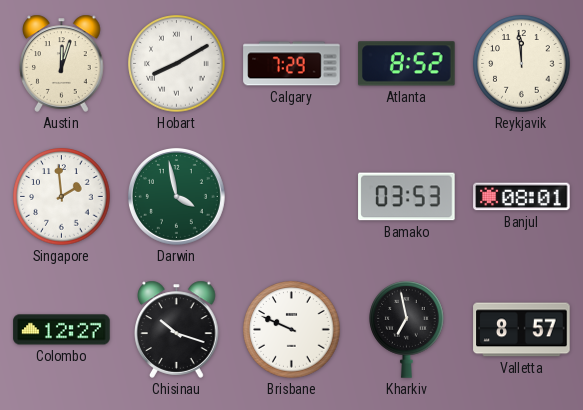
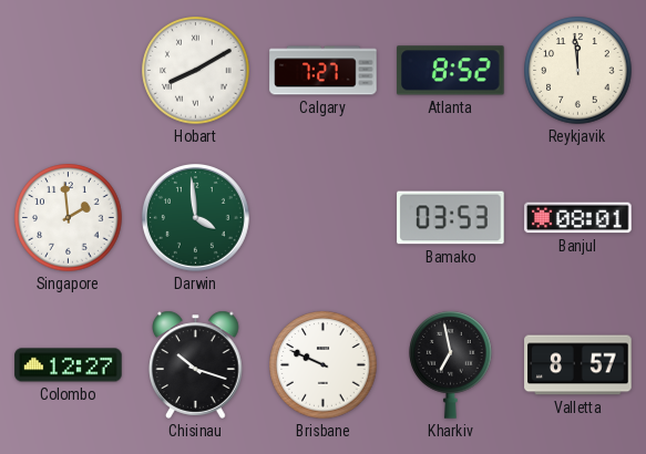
Austin: 12:03 -> none (62, 63)
Calgary: 7:29 -> 7:27 (324, 71)
Darwin: 3:58 -> 3:59 (195, 217)
